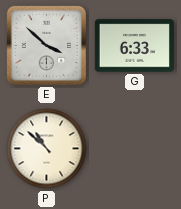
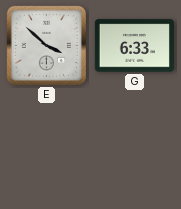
P: 10:52 -> none (47, 149)
